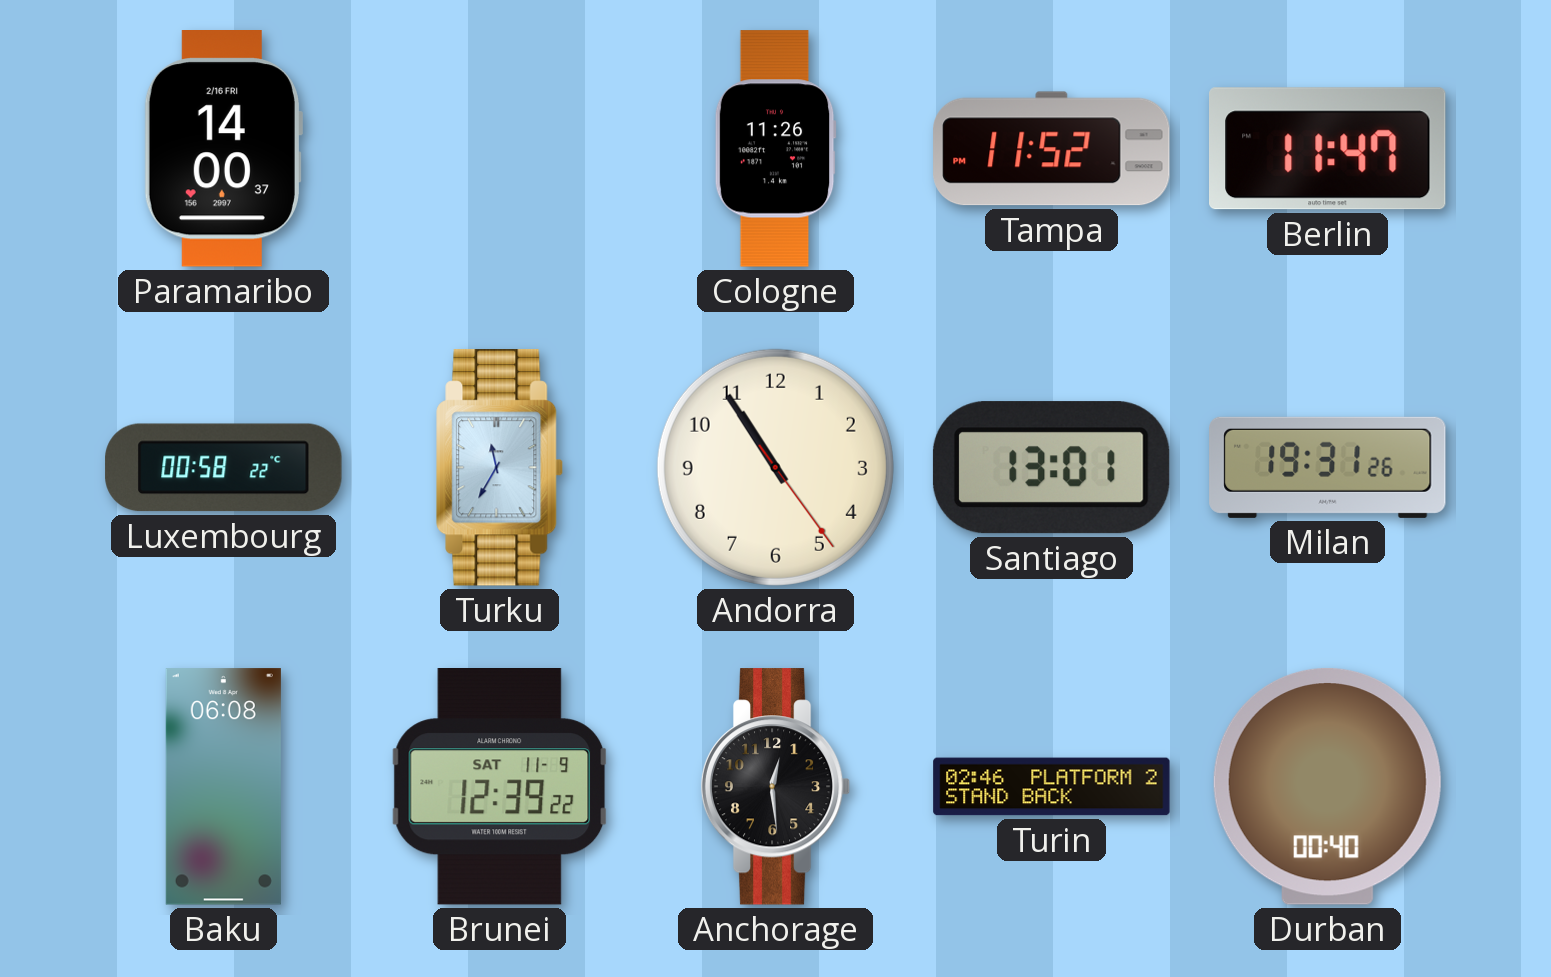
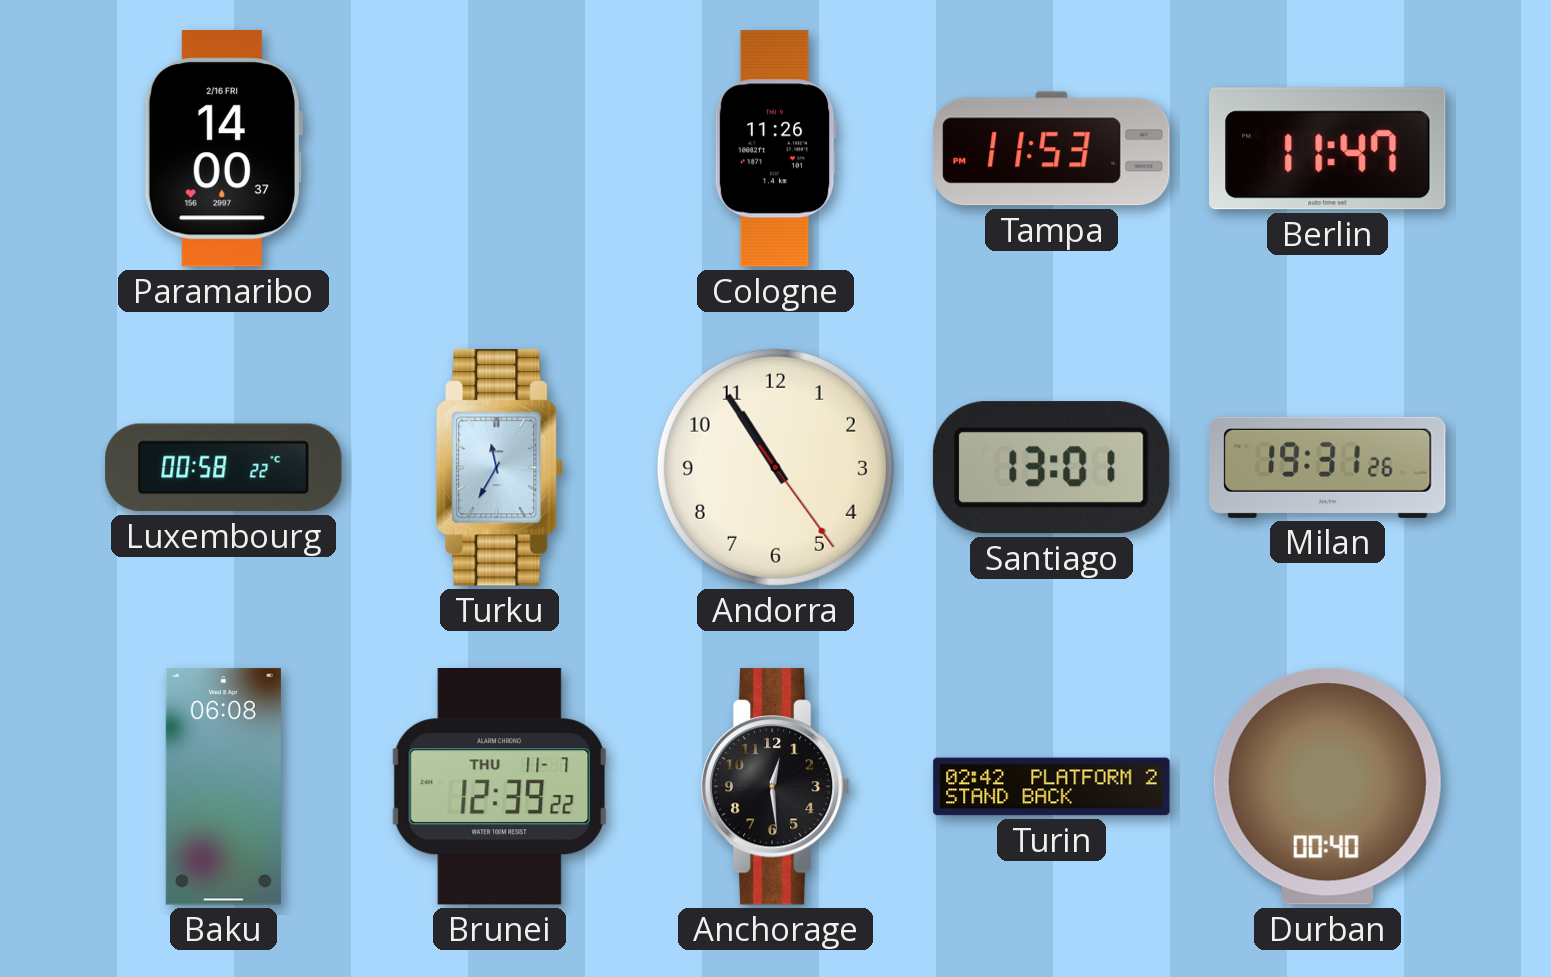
Tampa: 11:52 -> 11:53 (1052, 149)
Brunei date: SAT 11-9 -> THU 11-7 (500, 787)
Turin: 02:46 -> 02:42 (1052, 787)
